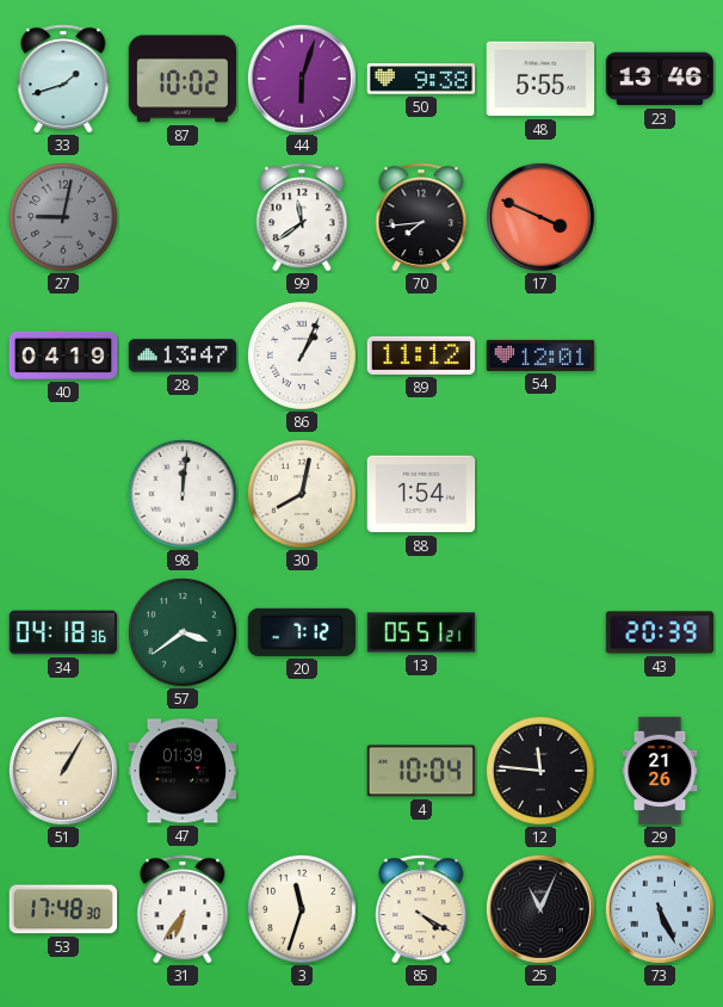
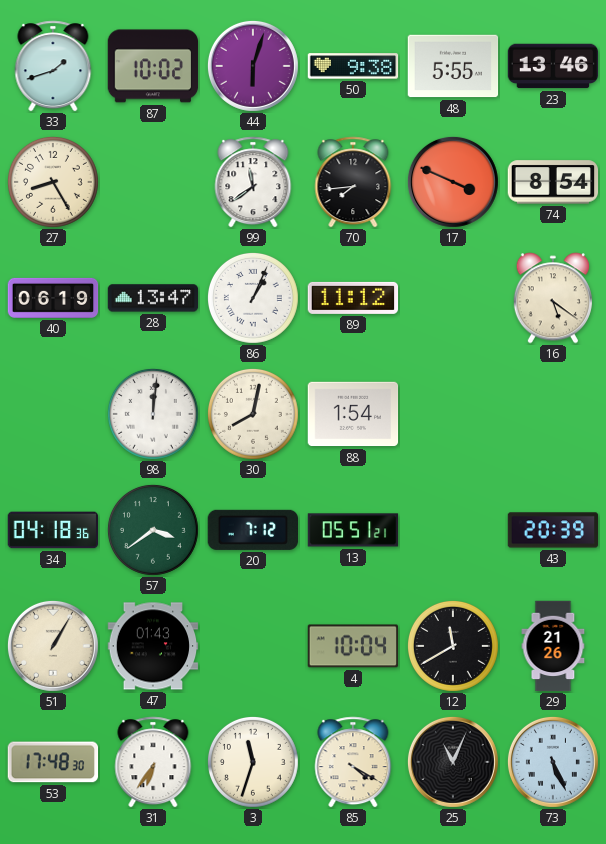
27: 9:02 -> 8:25 (53, 182)
27 dial: grey -> cream (53, 182)
74: none -> 8:54 (553, 182)
40: 04:19 -> 06:19 (53, 298)
54: 12:01 -> none (540, 356)
16: none -> 5:21 (553, 298)
47: 01:39 -> 01:43 (153, 646)
12: 11:46 -> 11:40 (453, 646)
